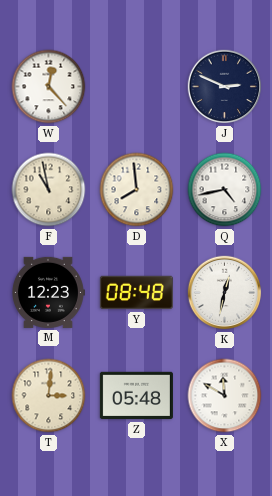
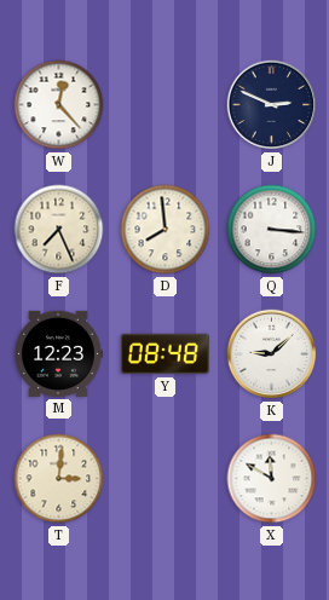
F: 10:58 -> 7:26 (59, 230)
Q: 4:43 -> 3:16 (272, 230)
K: 12:32 -> 9:08 (272, 354)
Z: 05:48 -> none (136, 396)
